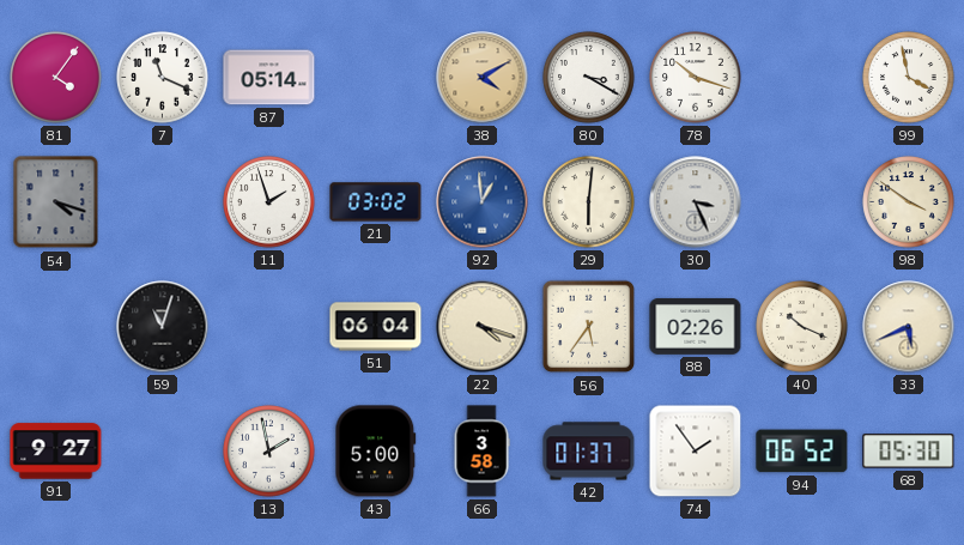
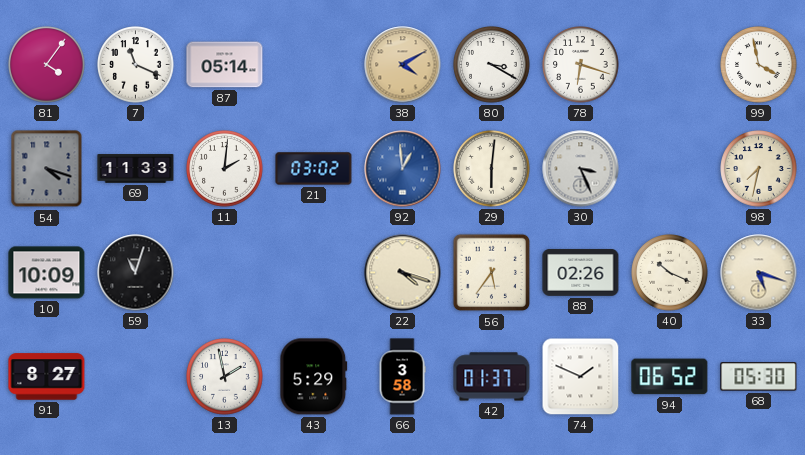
78: 10:18 -> 6:18 (581, 65)
69: none -> 11:33 (136, 169)
11: 1:57 -> 2:01 (225, 169)
98: 3:51 -> 7:32 (759, 169)
10: none -> 10:09 (47, 273)
51: 06:04 -> none (376, 327)
33: 5:41 -> 5:18 (759, 273)
91: 9:27 -> 8:27 (47, 377)
43: 5:00 -> 5:29 (314, 377)
74: 1:54 -> 1:49 (581, 377)
